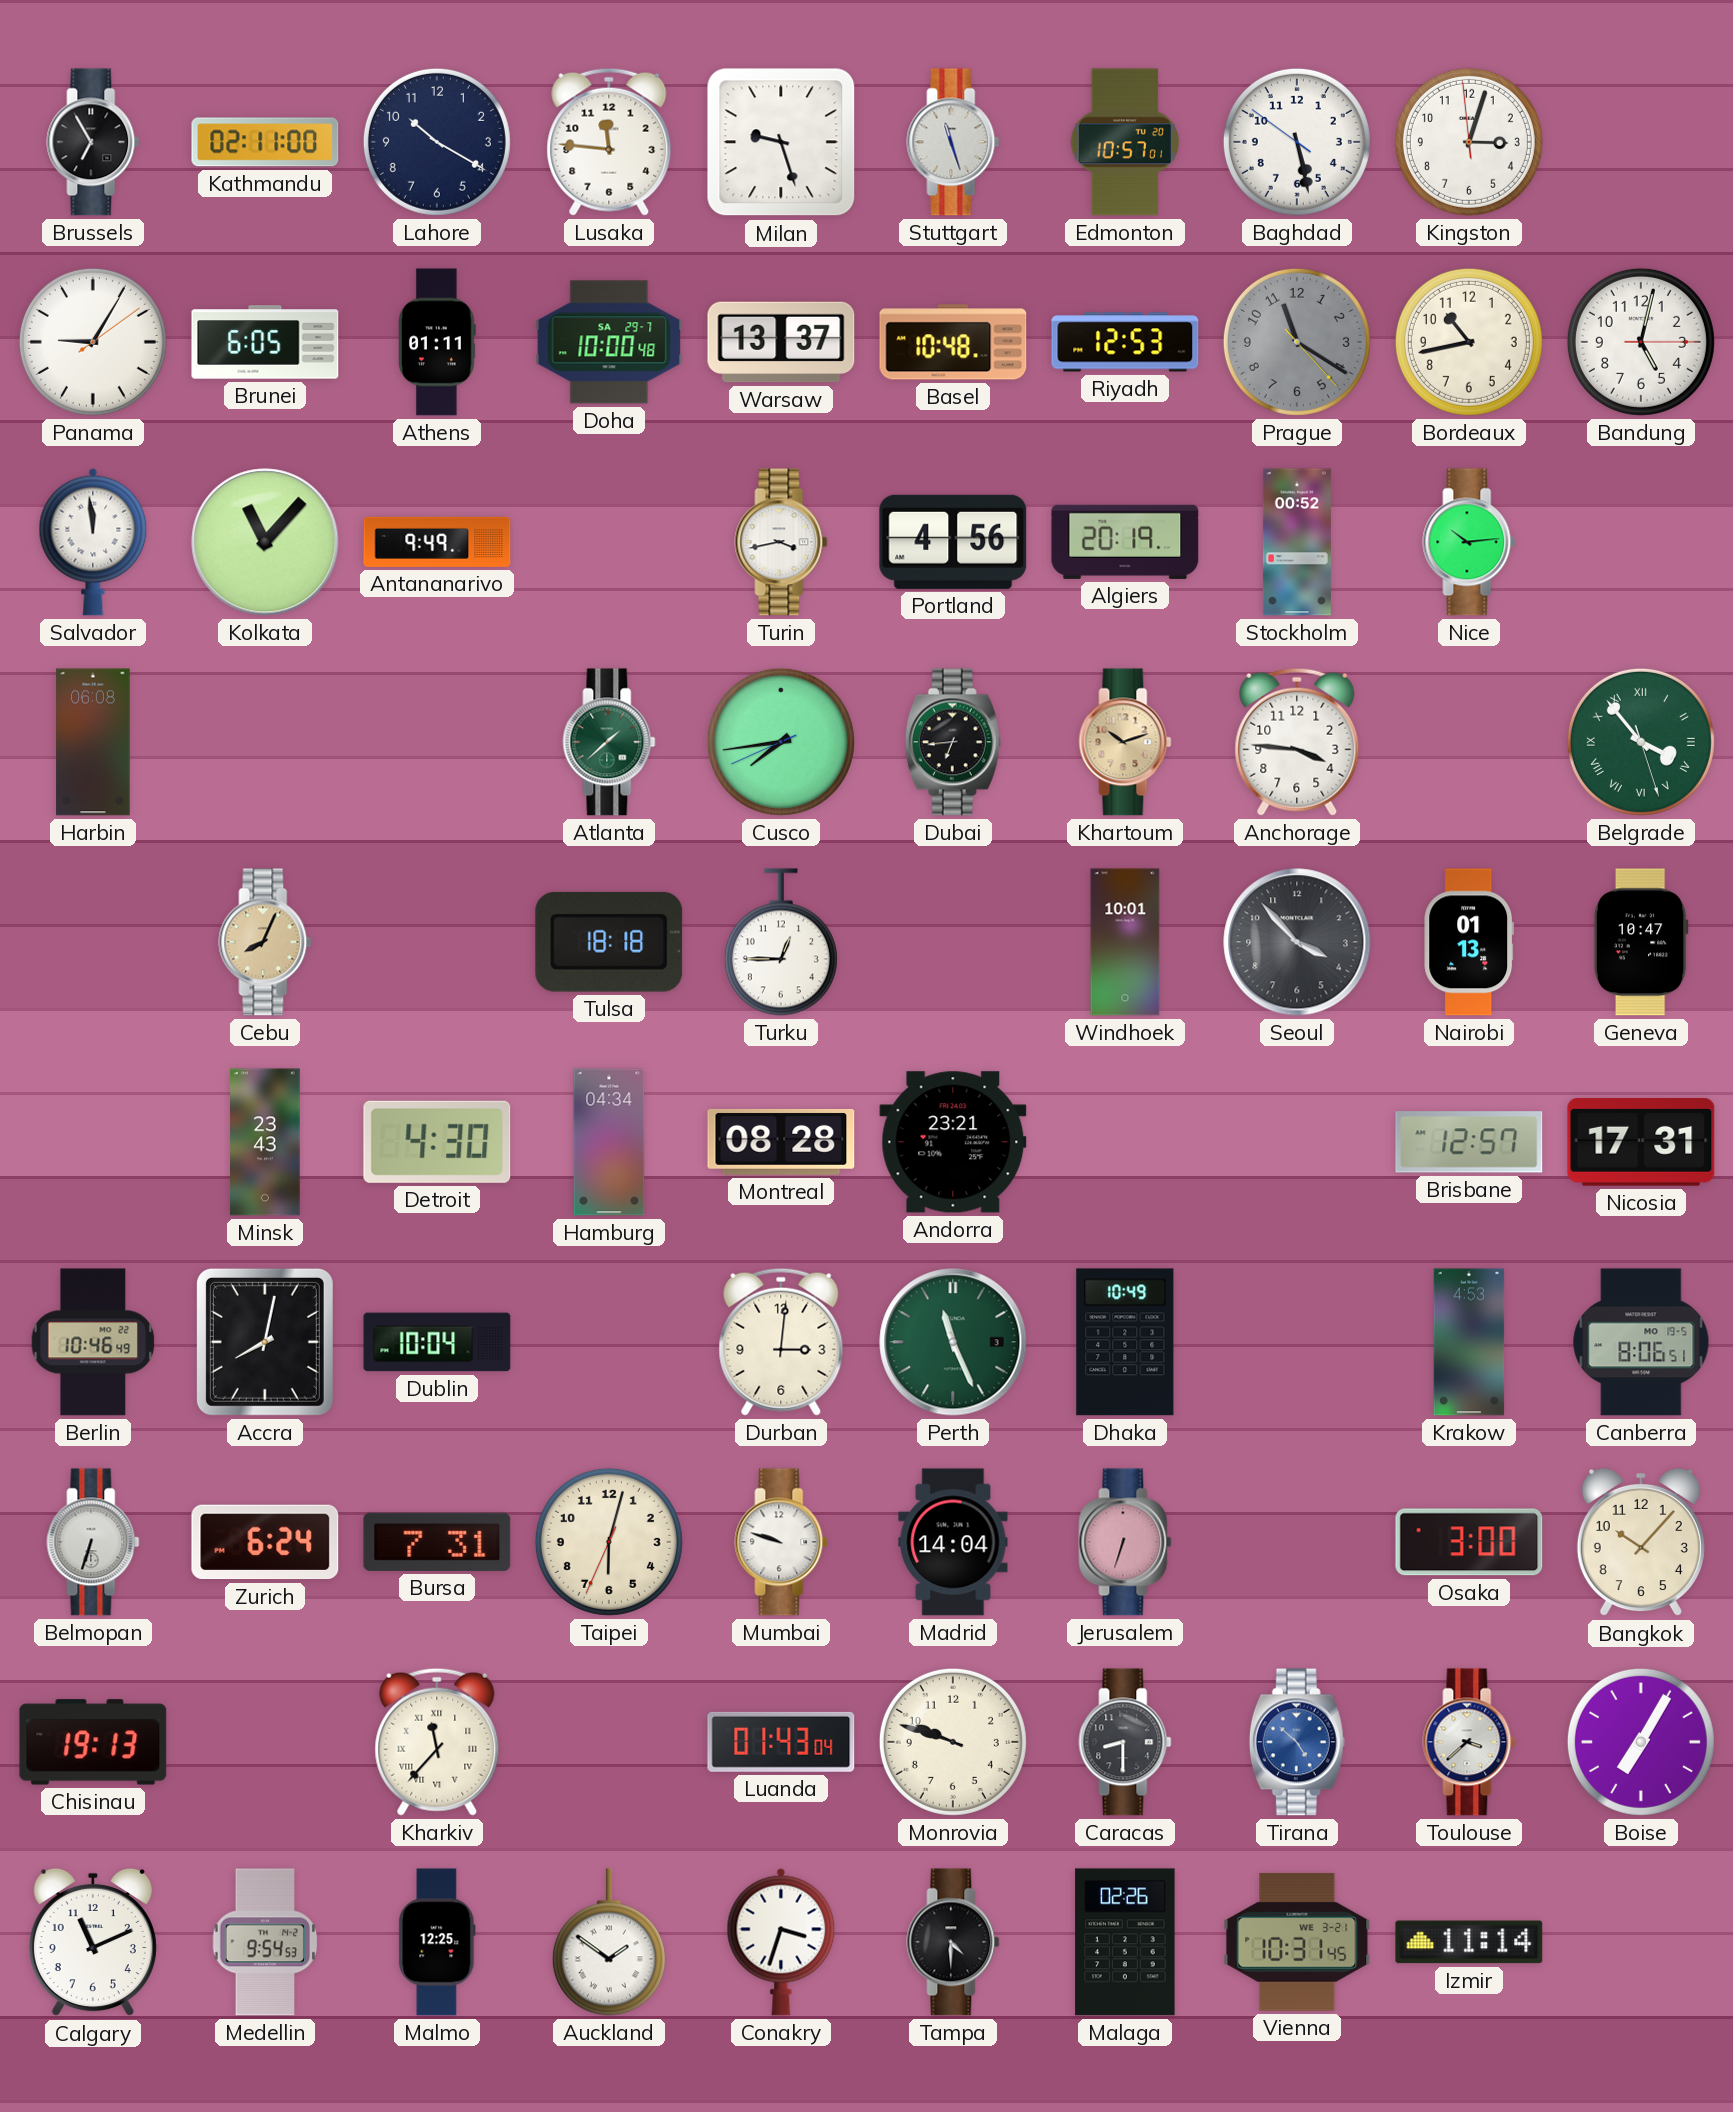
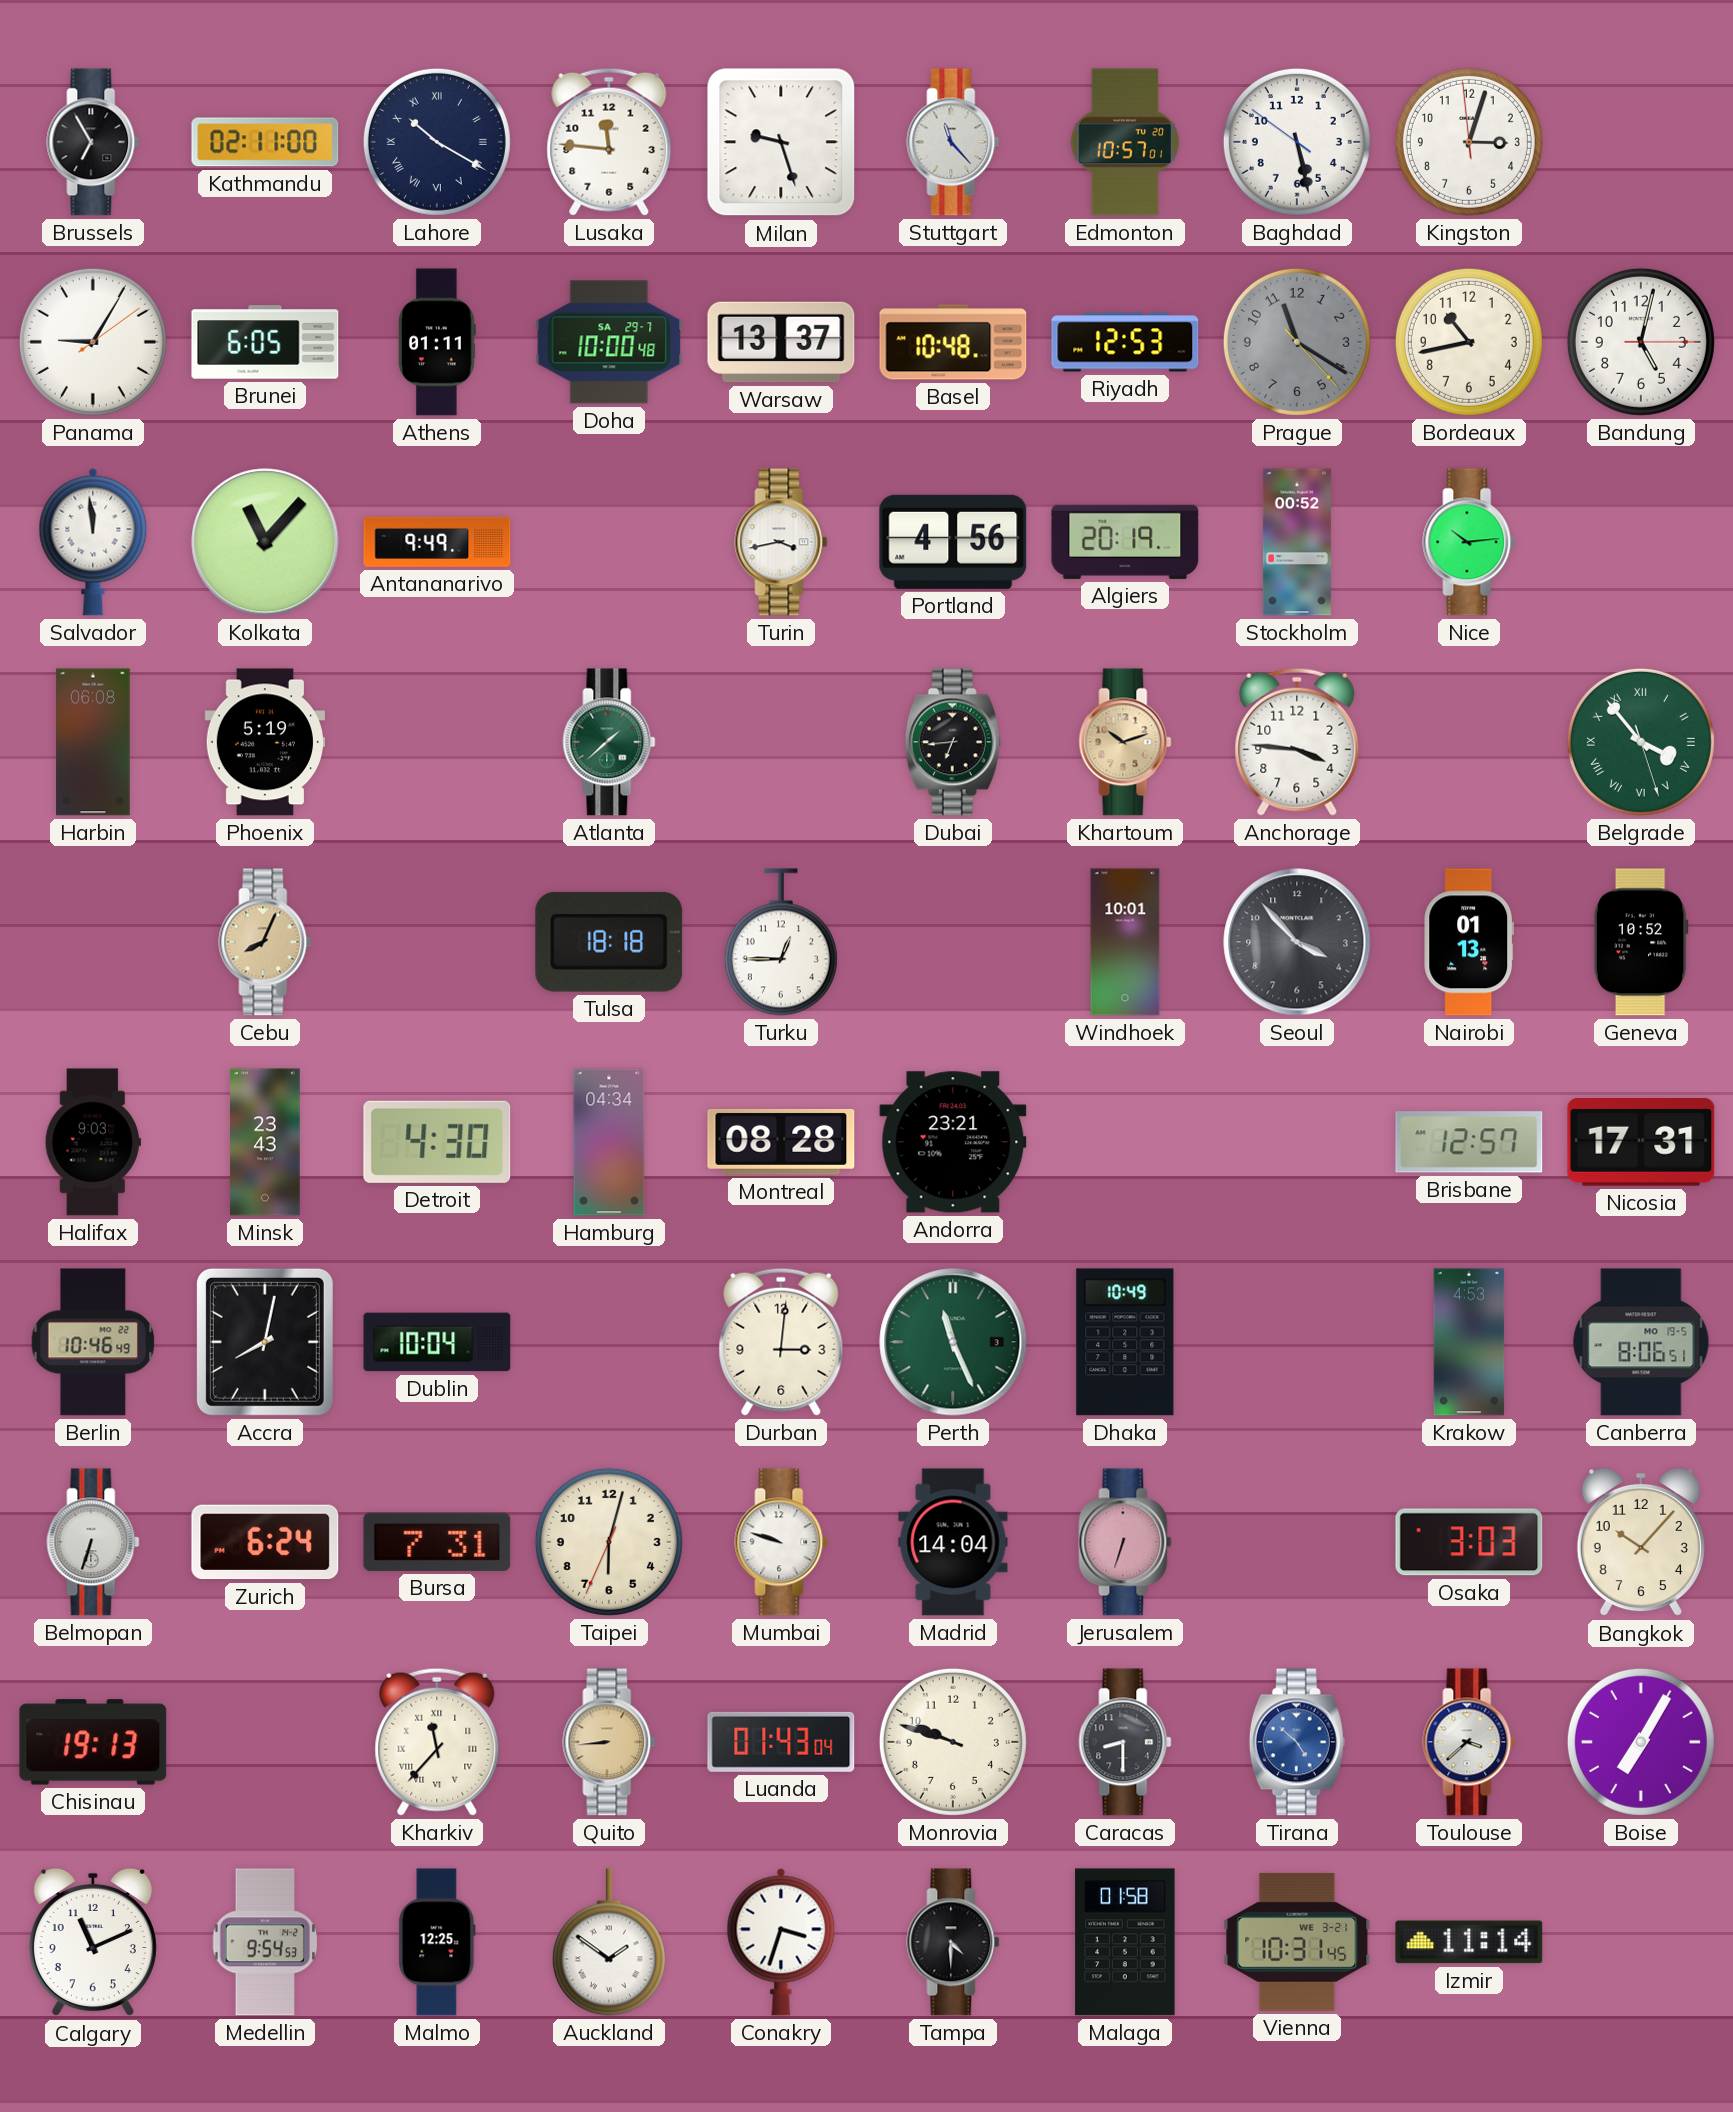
Lahore numerals: Arabic -> Roman (437, 142)
Stuttgart: 11:27 -> 11:23 (953, 142)
Phoenix: none -> 5:19 (264, 742)
Cusco: 7:43 -> none (781, 742)
Geneva: 10:47 -> 10:52 (1641, 942)
Halifax: none -> 9:03 (93, 1142)
Osaka: 3:00 -> 3:03 (1469, 1542)
Quito: none -> 8:44 (609, 1742)
Malaga: 02:26 -> 01:58 (1125, 1942)
